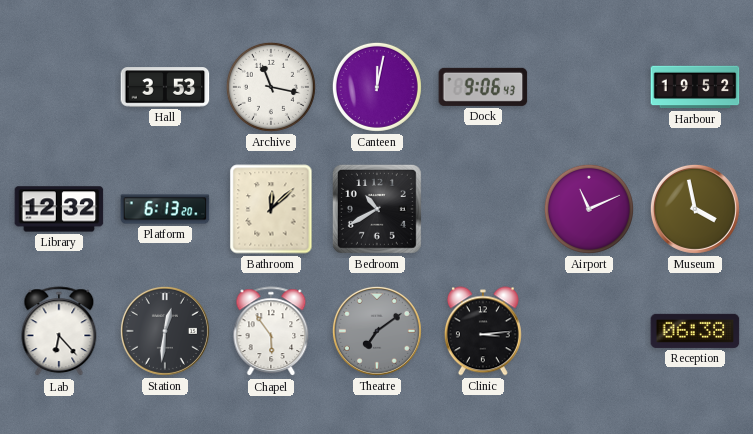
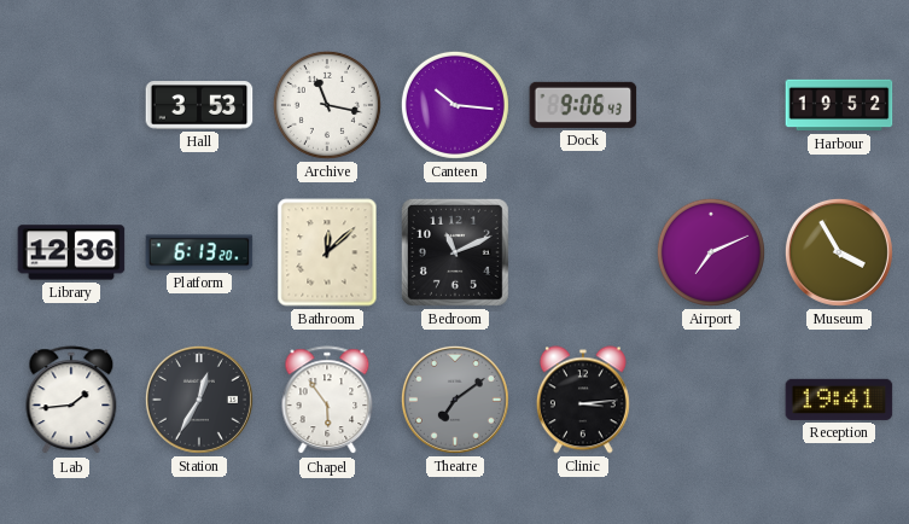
Canteen: 12:02 -> 10:16 (455, 105)
Library: 12:32 -> 12:36 (71, 252)
Bedroom: 10:40 -> 11:11 (455, 252)
Airport: 11:11 -> 7:11 (711, 252)
Museum: 3:58 -> 3:55 (839, 252)
Lab: 6:23 -> 1:44 (71, 401)
Station: 12:31 -> 12:35 (199, 400)
Reception: 06:38 -> 19:41 (839, 400)
